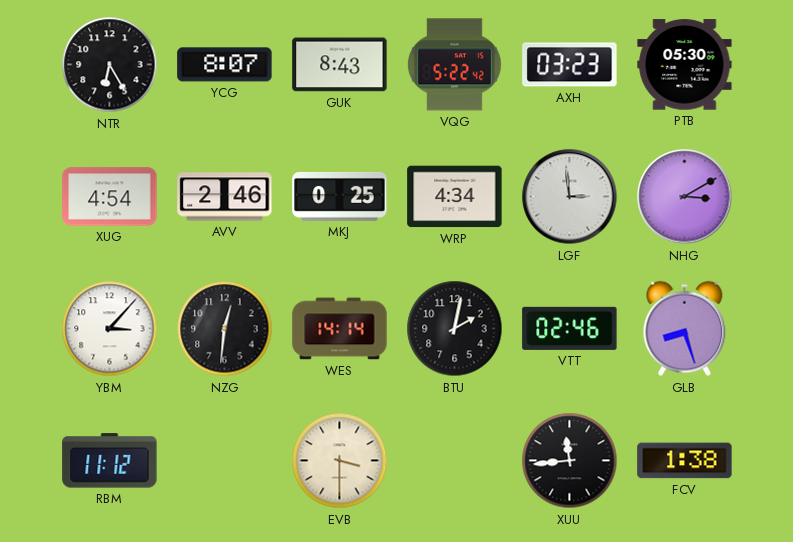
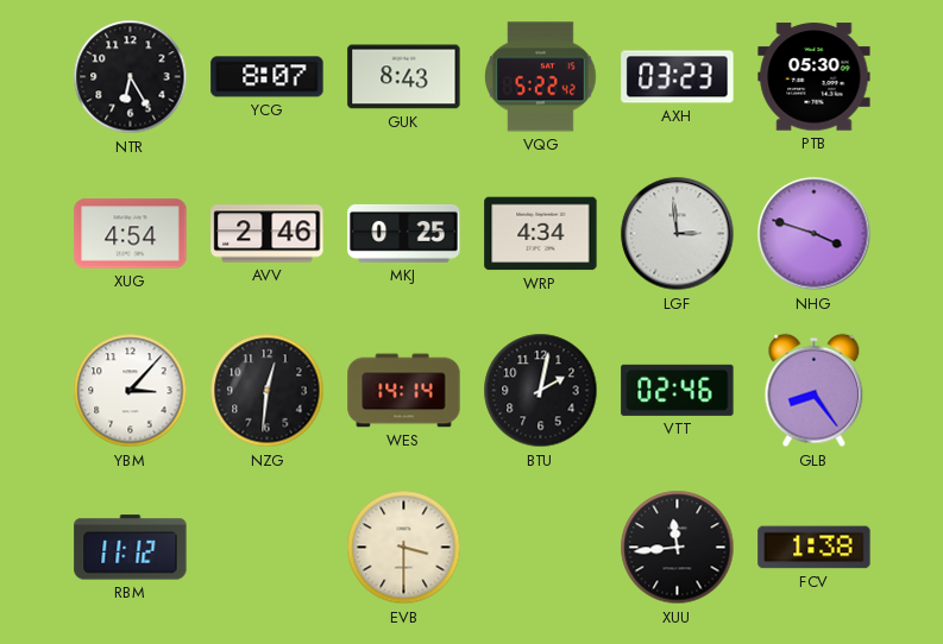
NHG: 3:10 -> 3:48 (815, 234)
GLB: 8:27 -> 8:24 (815, 391)
